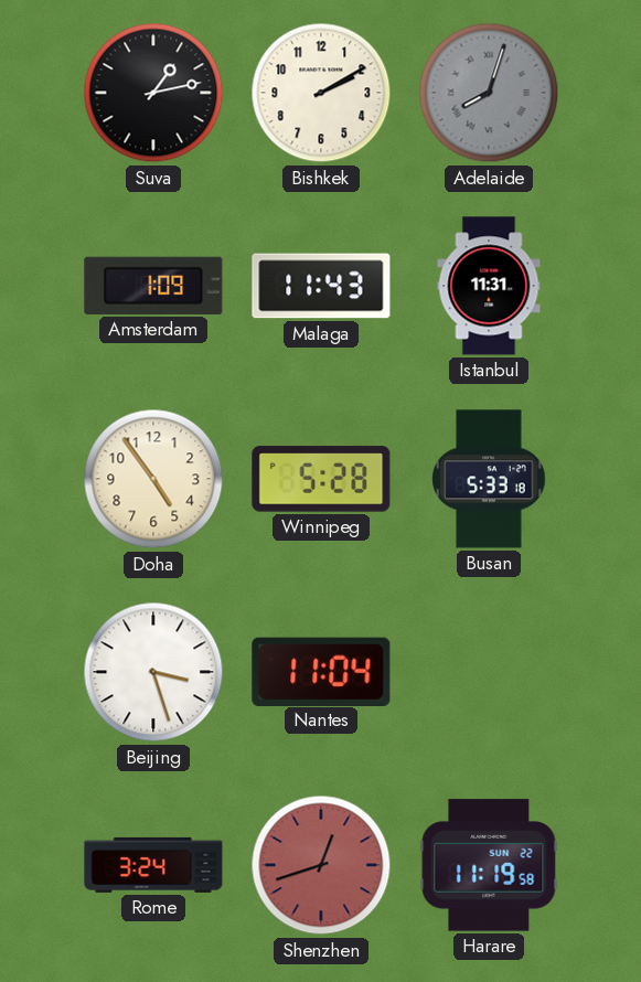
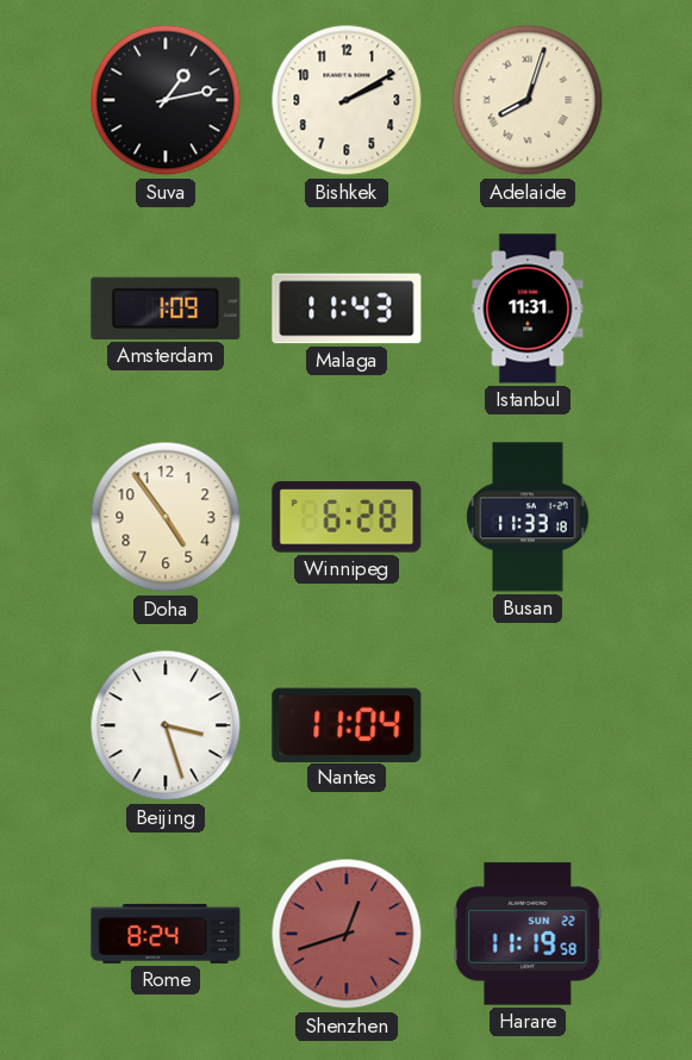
Adelaide dial: grey -> cream (528, 100)
Winnipeg: 5:28 -> 6:28 (347, 517)
Busan: 5:33 -> 11:33 (528, 517)
Rome: 3:24 -> 8:24 (166, 934)
